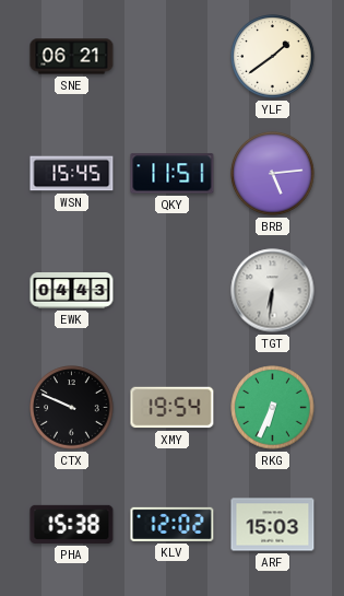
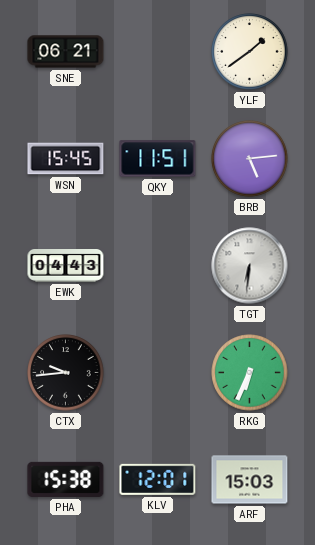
CTX: 9:49 -> 9:44 (66, 373)
XMY: 19:54 -> none (173, 408)
KLV: 12:02 -> 12:01 (158, 479)
